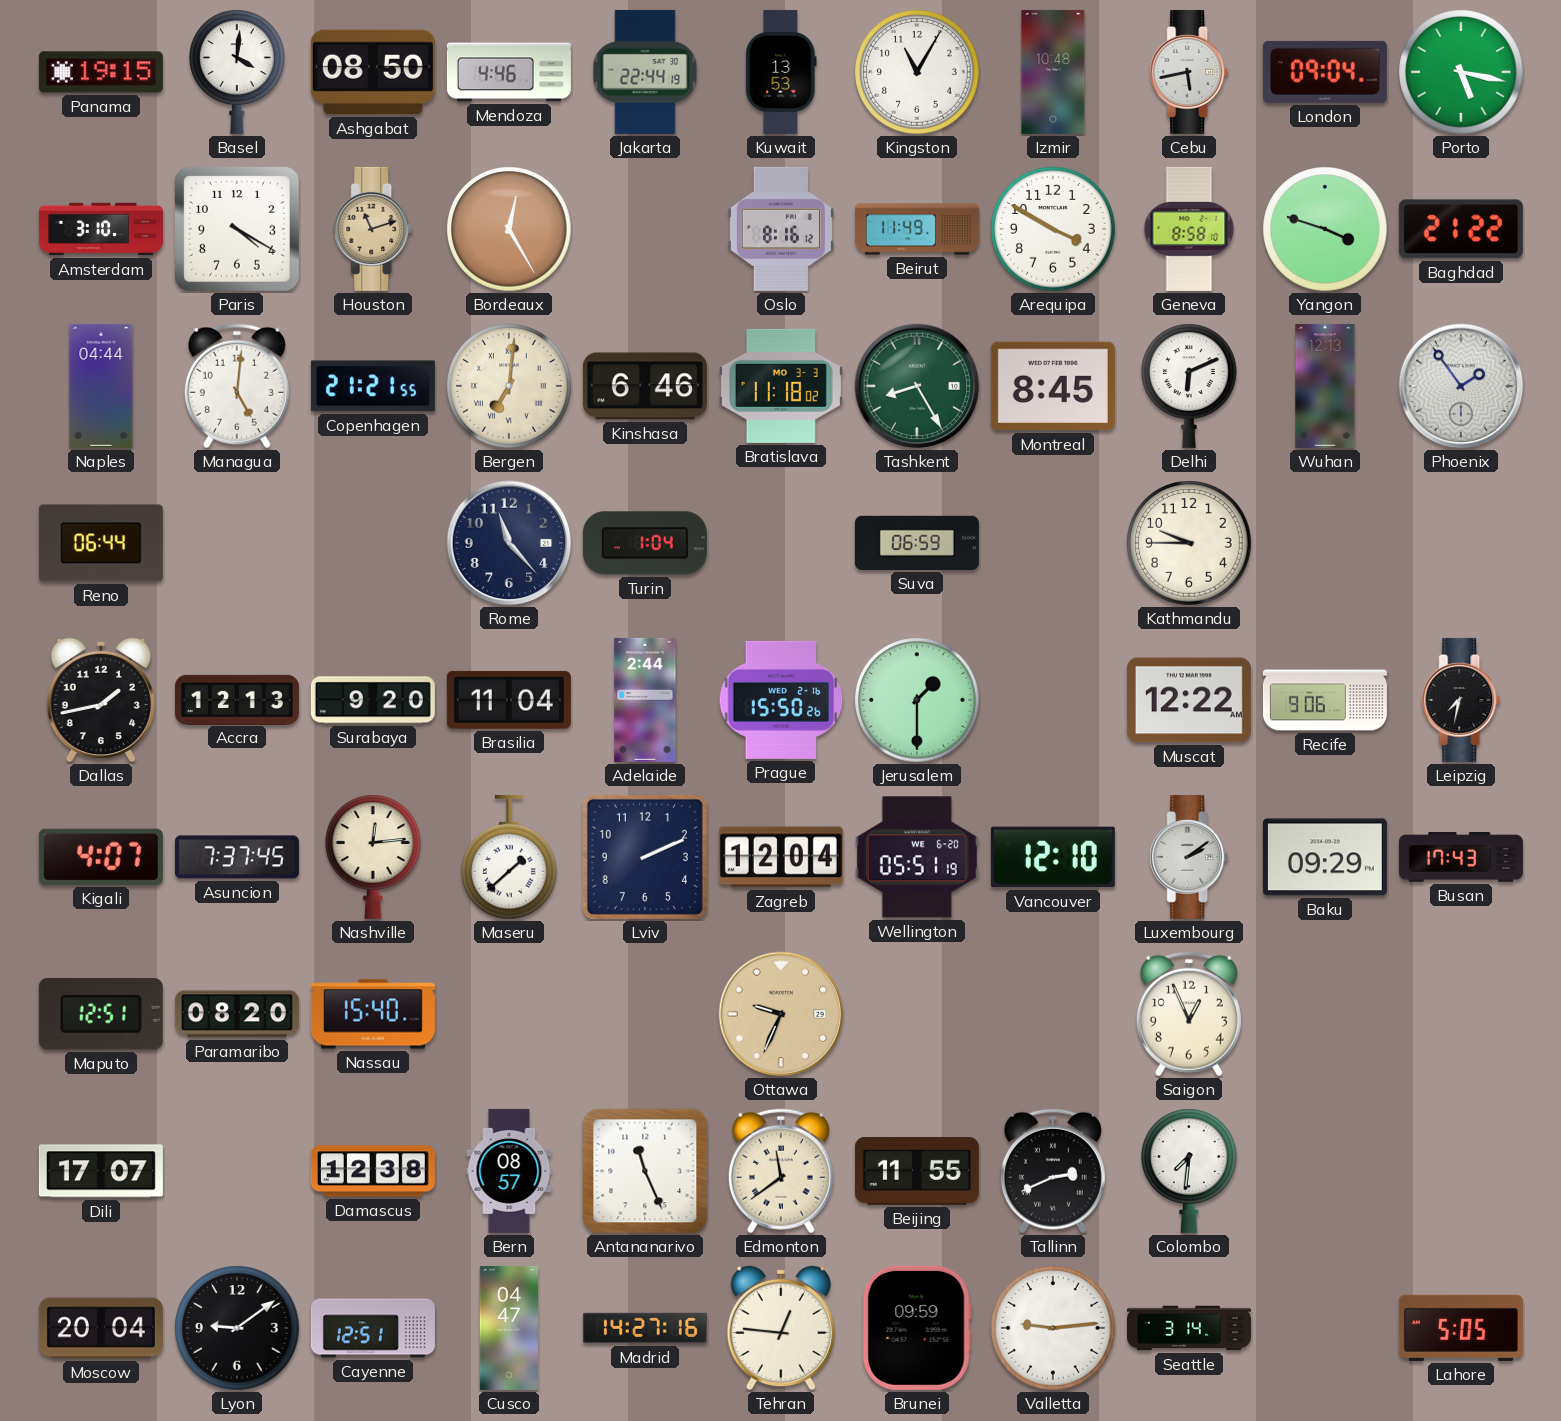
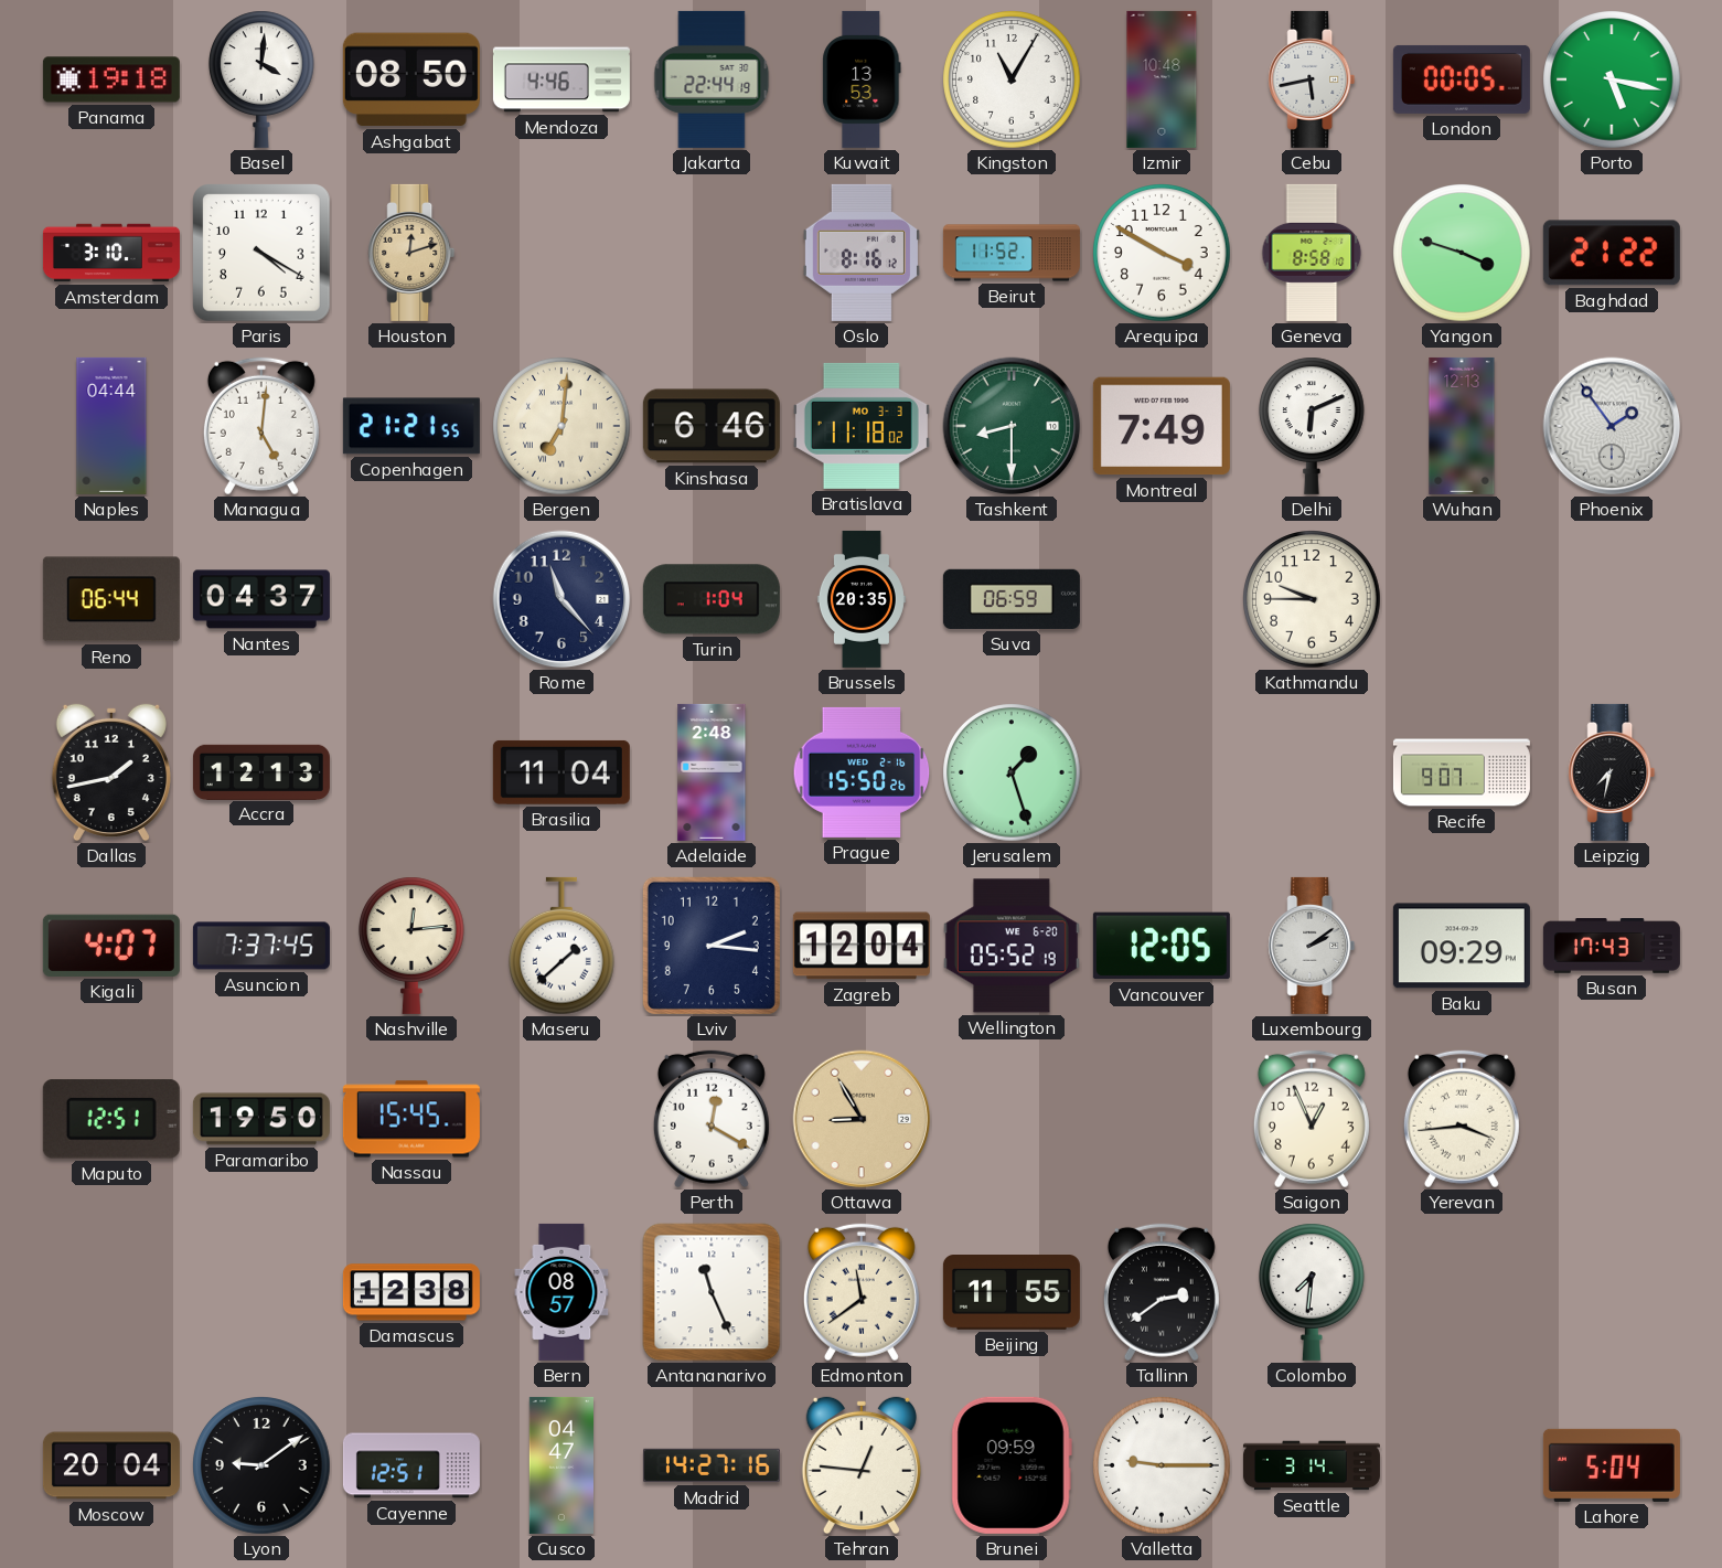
Panama: 19:15 -> 19:18 (111, 79)
London: 09:04 -> 00:05 (1462, 79)
Houston: 11:12 -> 12:12 (411, 253)
Bordeaux: 12:25 -> none (509, 229)
Beirut: 11:49 -> 11:52 (1012, 253)
Tashkent: 8:25 -> 8:30 (1012, 426)
Montreal: 8:45 -> 7:49 (1162, 426)
Nantes: none -> 04:37 (261, 599)
Brussels: none -> 20:35 (862, 599)
Surabaya: 9:20 -> none (373, 700)
Adelaide: 2:44 -> 2:48 (712, 772)
Jerusalem: 1:30 -> 1:27 (1012, 772)
Muscat: 12:22 -> none (1189, 700)
Recife: 9:06 -> 9:07 (1462, 772)
Lviv: 2:11 -> 2:16 (712, 946)
Wellington: 05:51 -> 05:52 (1012, 946)
Vancouver: 12:10 -> 12:05 (1162, 946)
Paramaribo: 08:20 -> 19:50 (261, 1119)
Nassau: 15:40 -> 15:45 (411, 1119)
Perth: none -> 12:20 (712, 1119)
Ottawa: 9:34 -> 8:55 (862, 1119)
Yerevan: none -> 3:44 (1462, 1119)
Dili: 17:07 -> none (101, 1171)
Tallinn: 2:41 -> 2:39 (1162, 1292)
Valletta: 9:14 -> 9:15 (1162, 1465)
Lahore: 5:05 -> 5:04 (1612, 1465)
